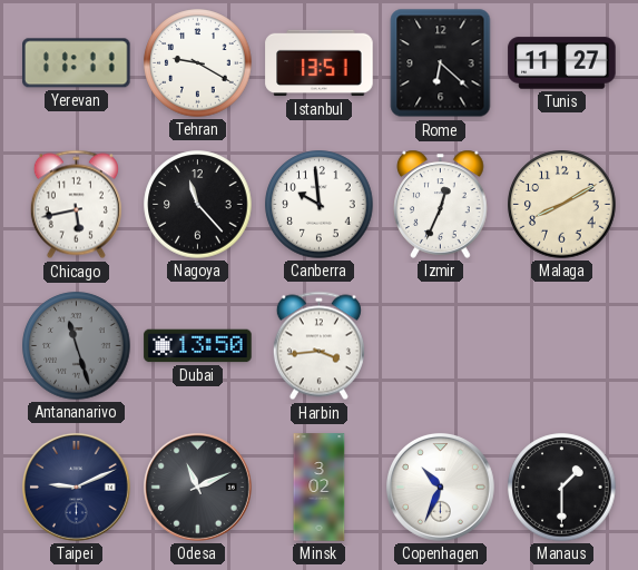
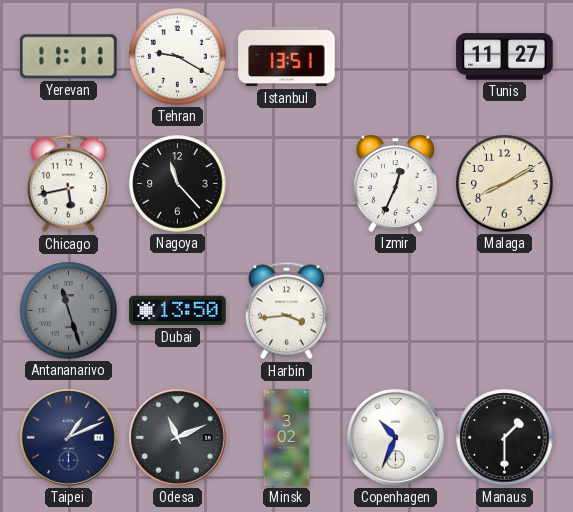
Rome: 6:22 -> none (441, 63)
Canberra: 9:59 -> none (320, 205)
Taipei: 9:11 -> 1:11 (68, 437)
